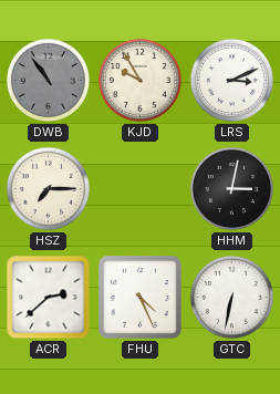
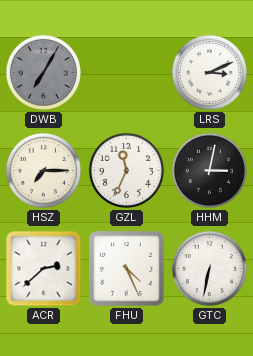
DWB: 10:54 -> 7:05 (43, 72)
KJD: 9:55 -> none (139, 80)
GZL: none -> 11:34 (126, 170)
